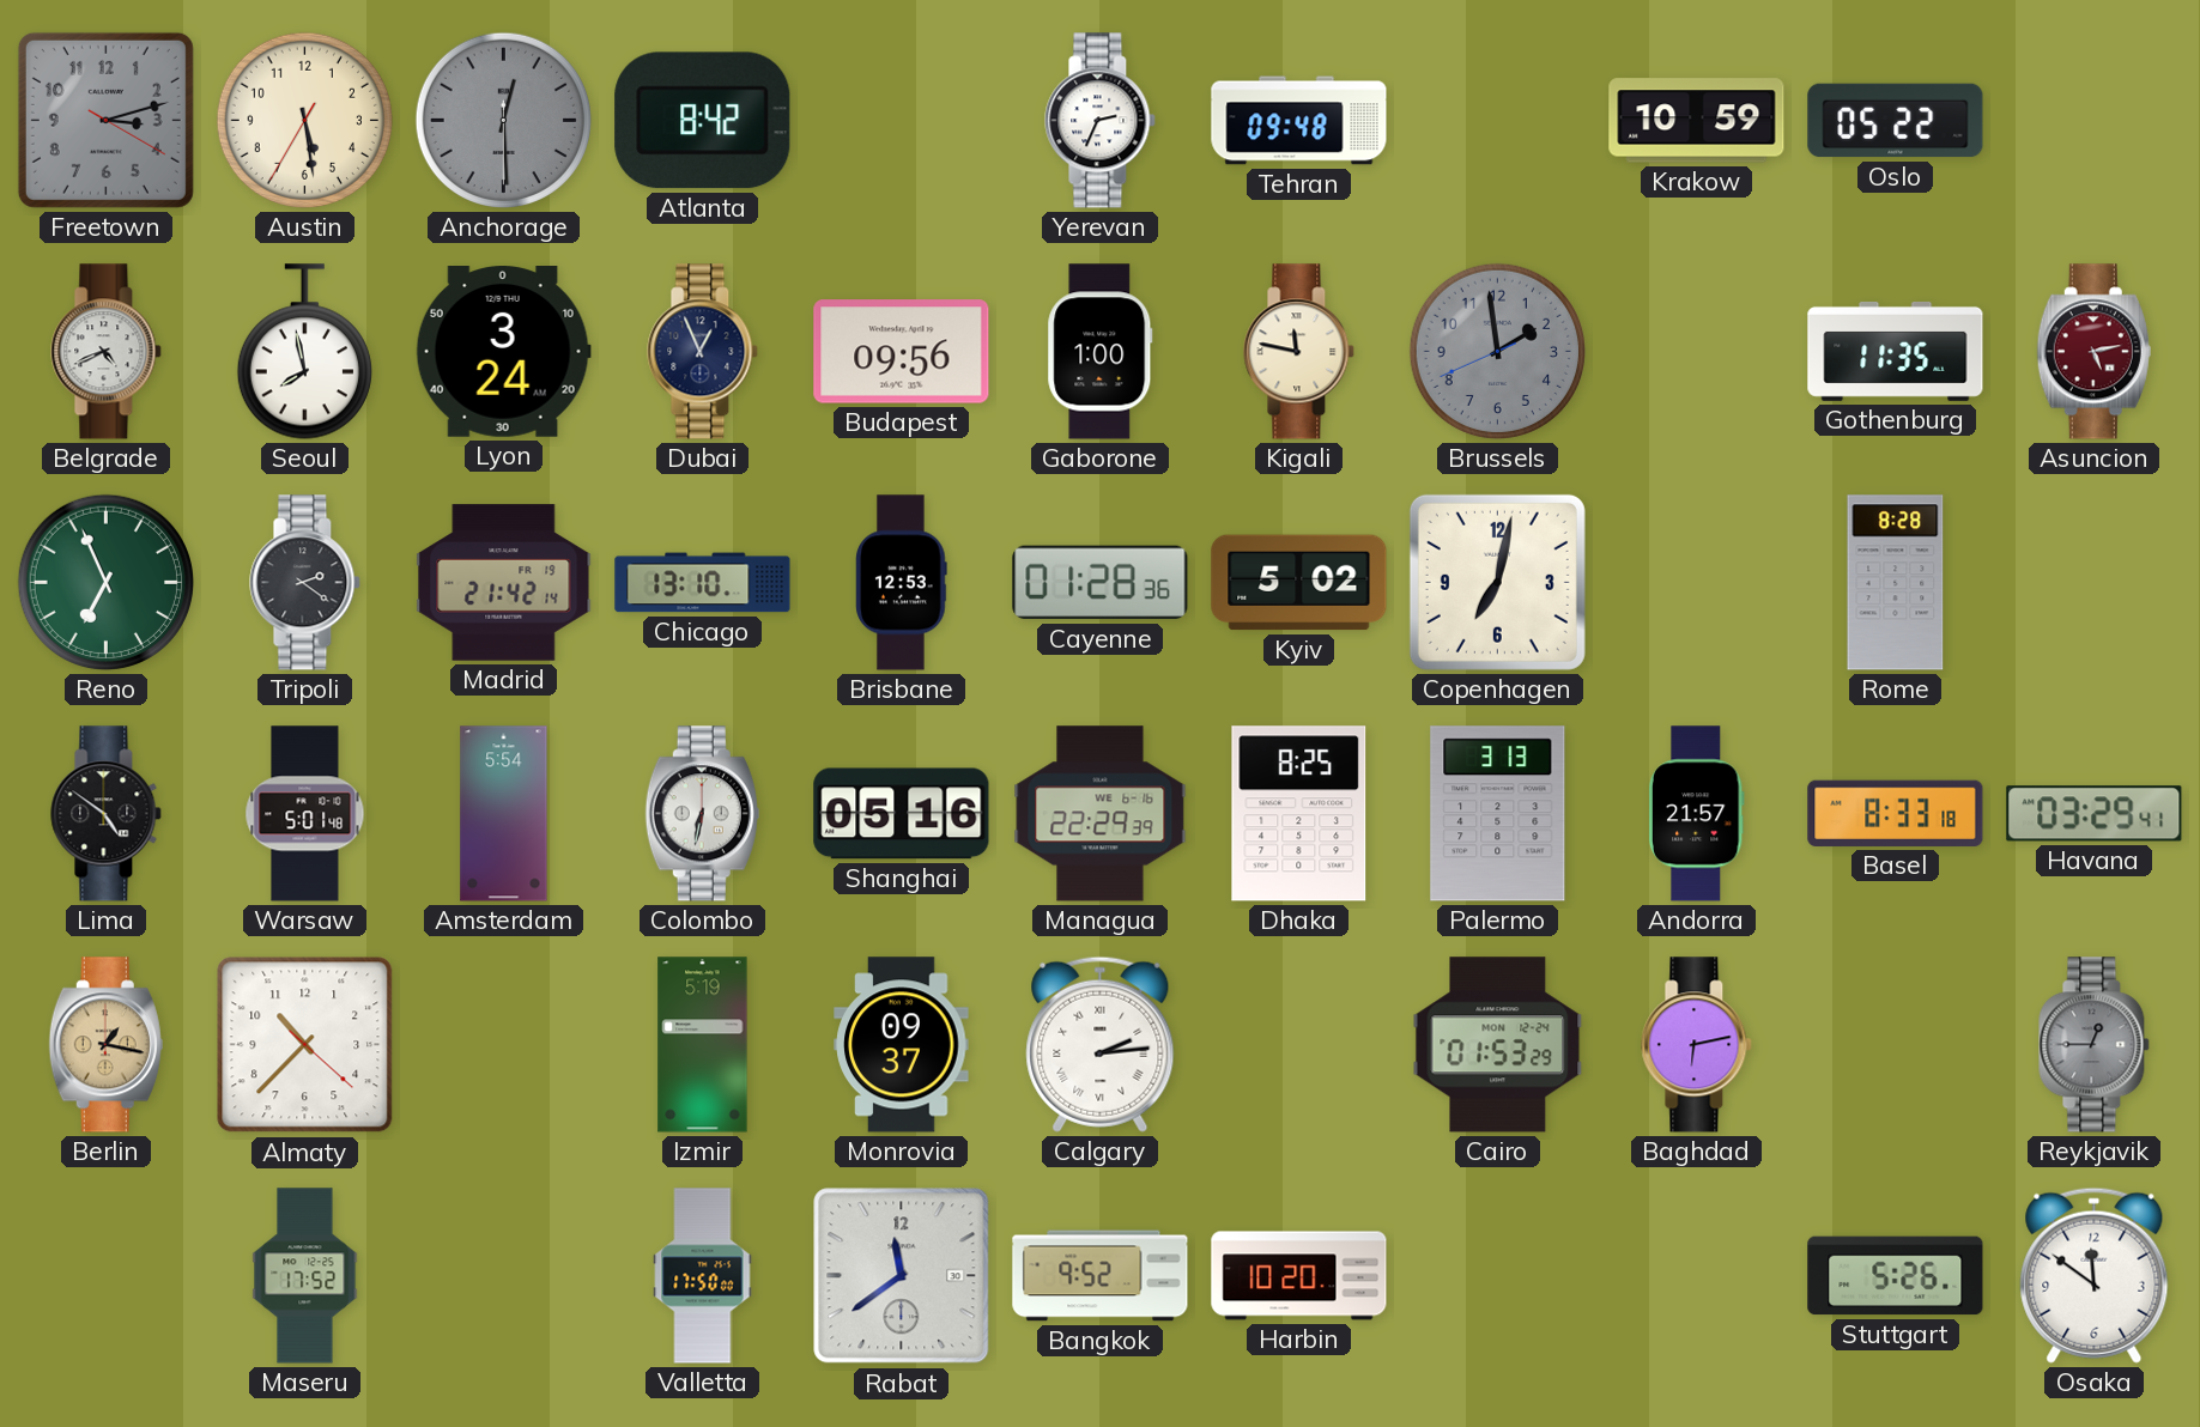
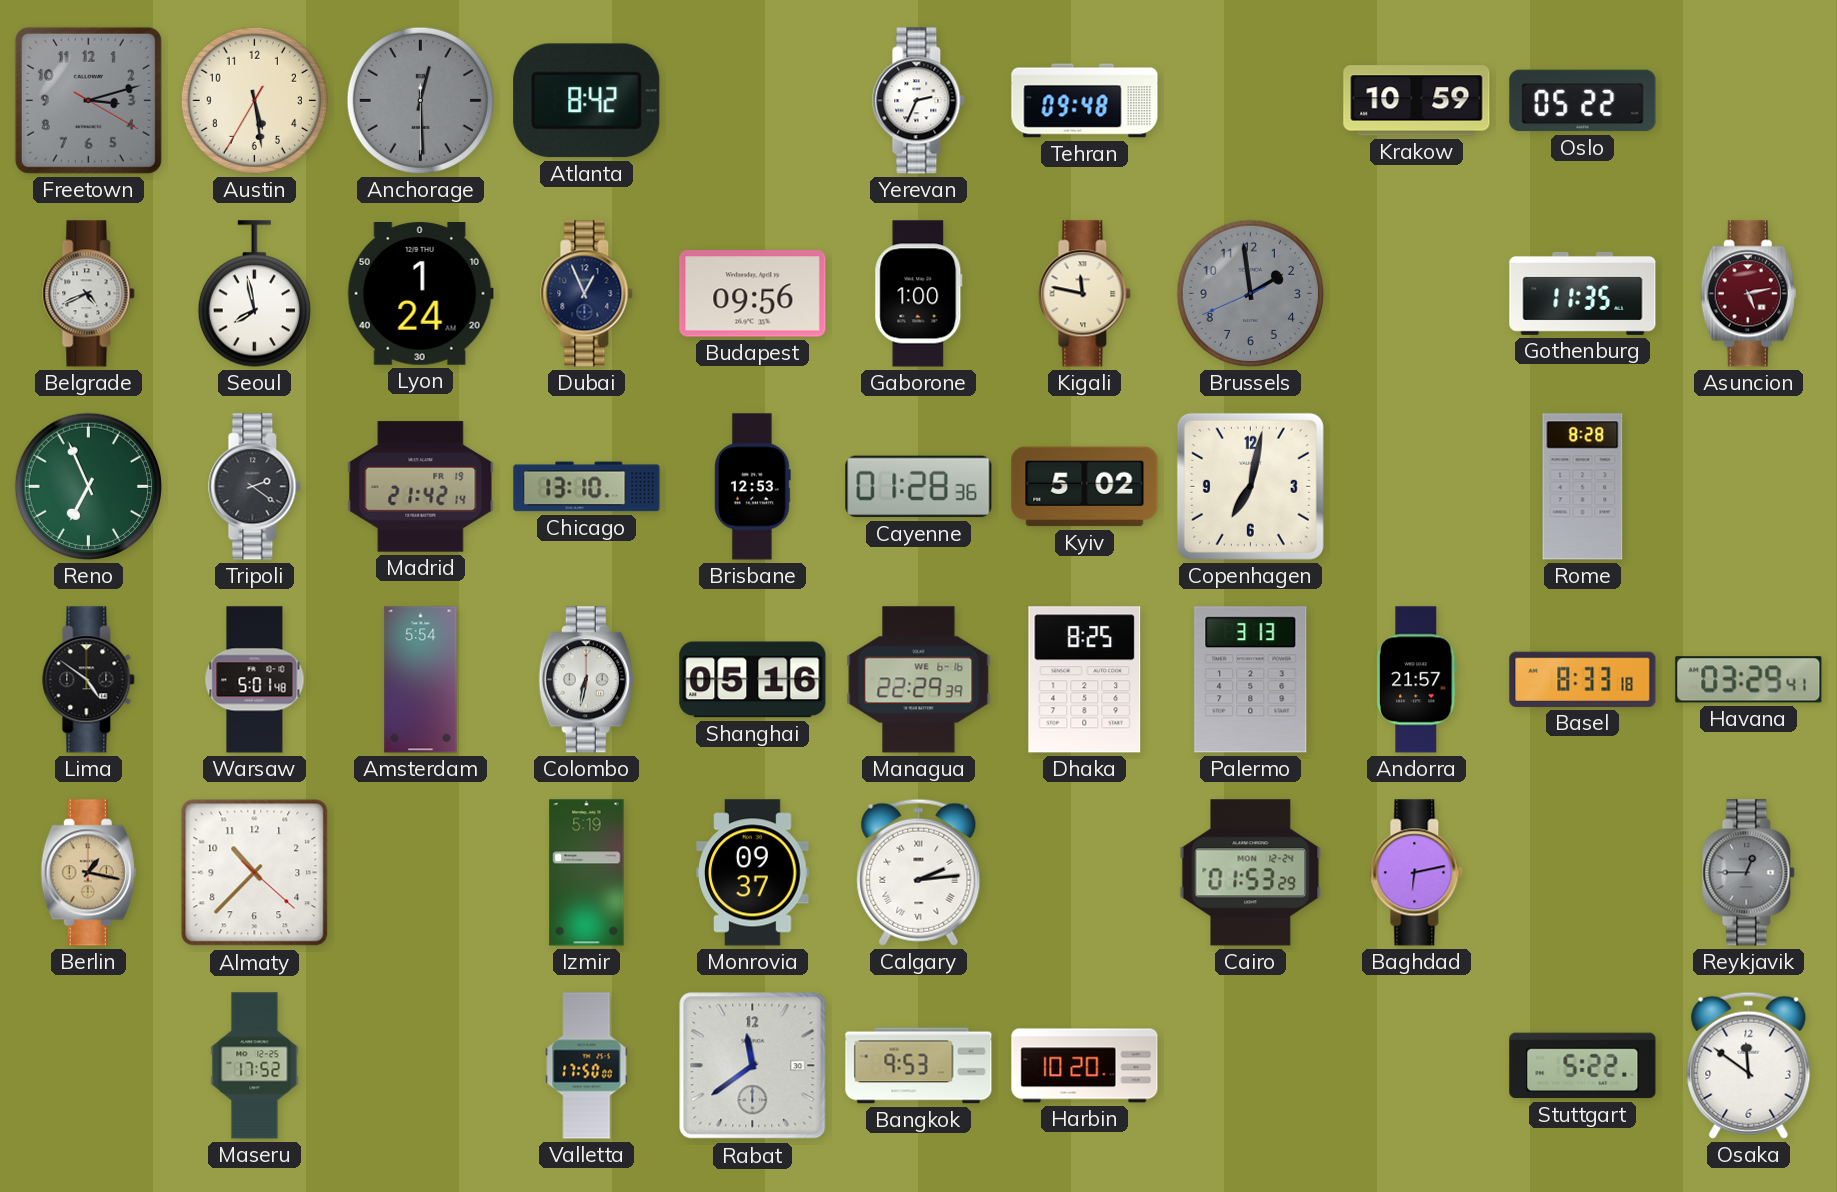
Lyon: 3:24 -> 1:24 (420, 294)
Bangkok: 9:52 -> 9:53 (919, 1066)
Stuttgart: 5:26 -> 5:22 (1583, 1066)
